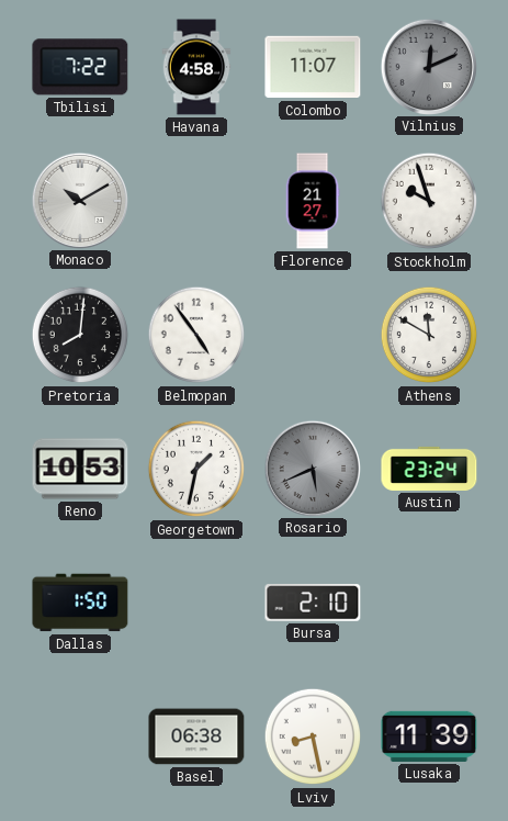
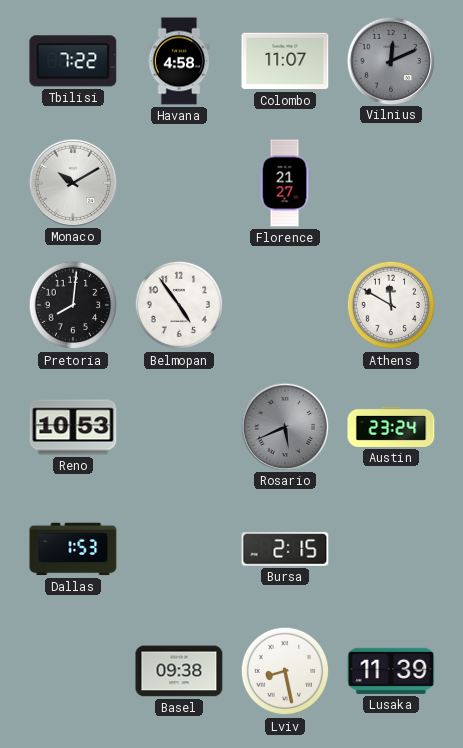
Stockholm: 9:57 -> none (429, 201)
Georgetown: 1:32 -> none (196, 469)
Dallas: 1:50 -> 1:53 (73, 549)
Bursa: 2:10 -> 2:15 (285, 549)
Basel: 06:38 -> 09:38 (179, 671)
